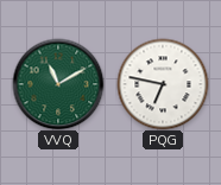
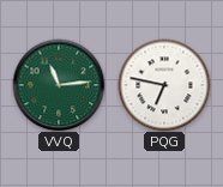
VVQ: 11:10 -> 11:14 (59, 85)
